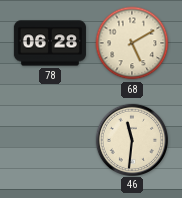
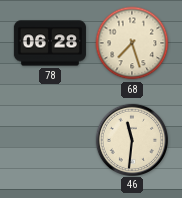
68: 5:10 -> 7:27 (132, 43)
